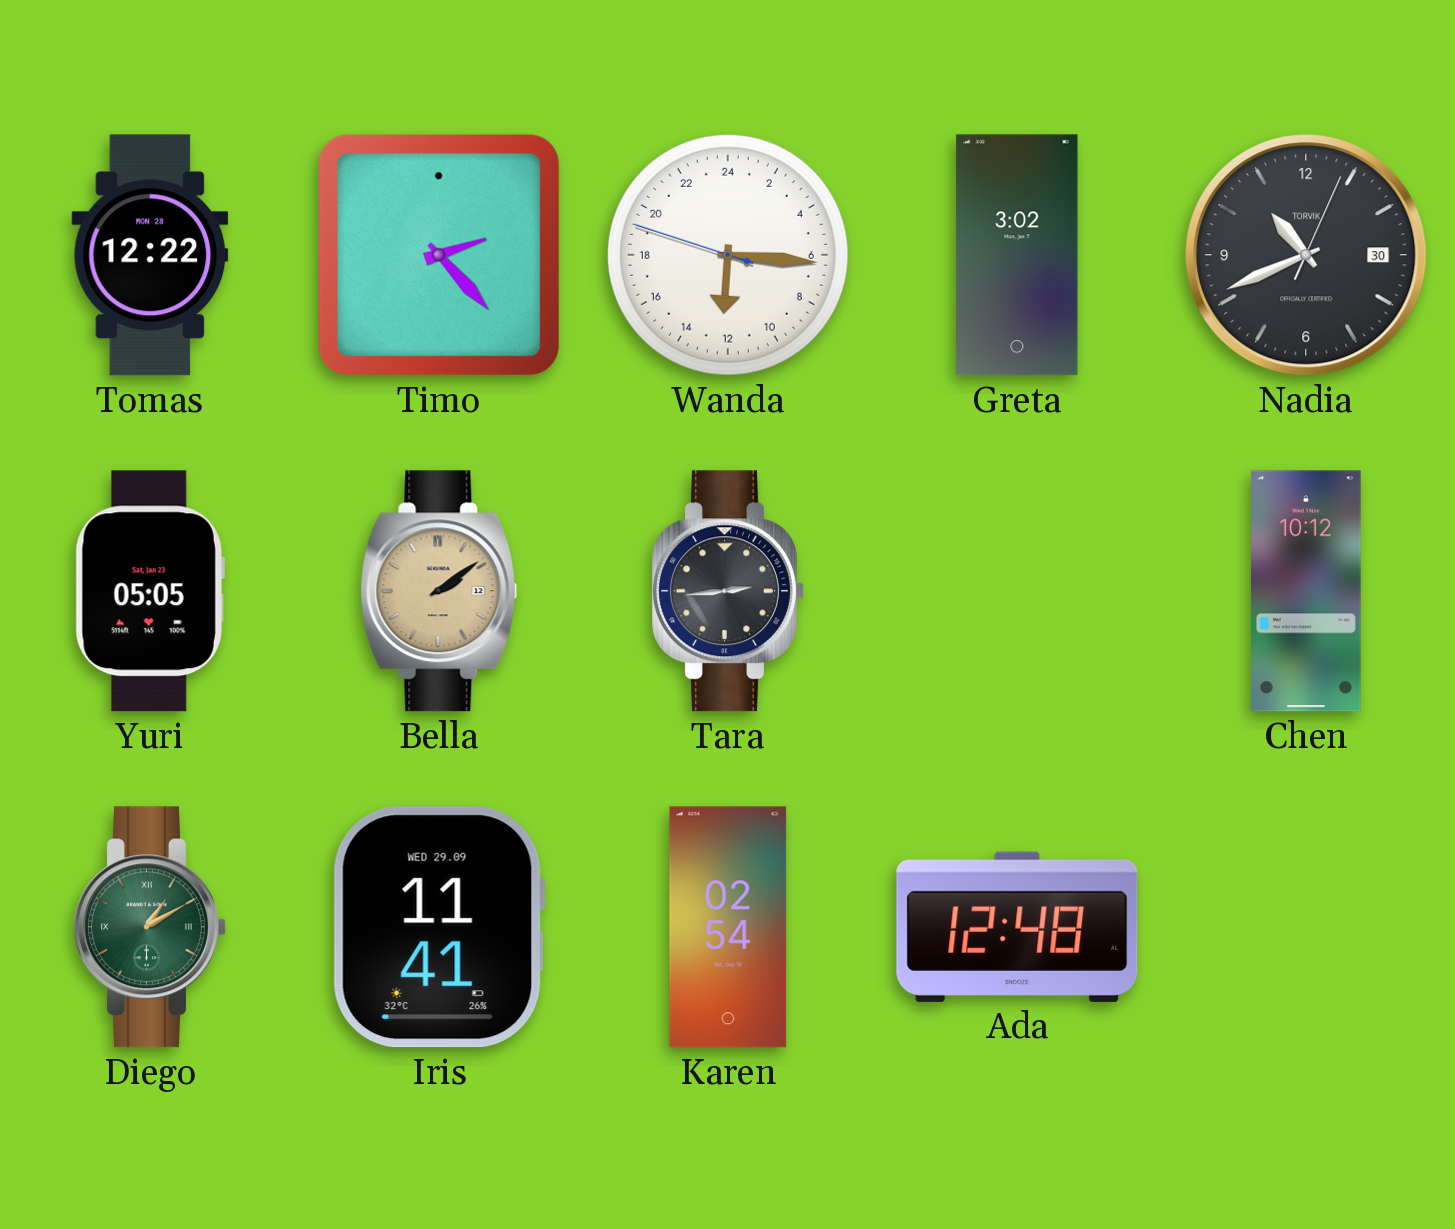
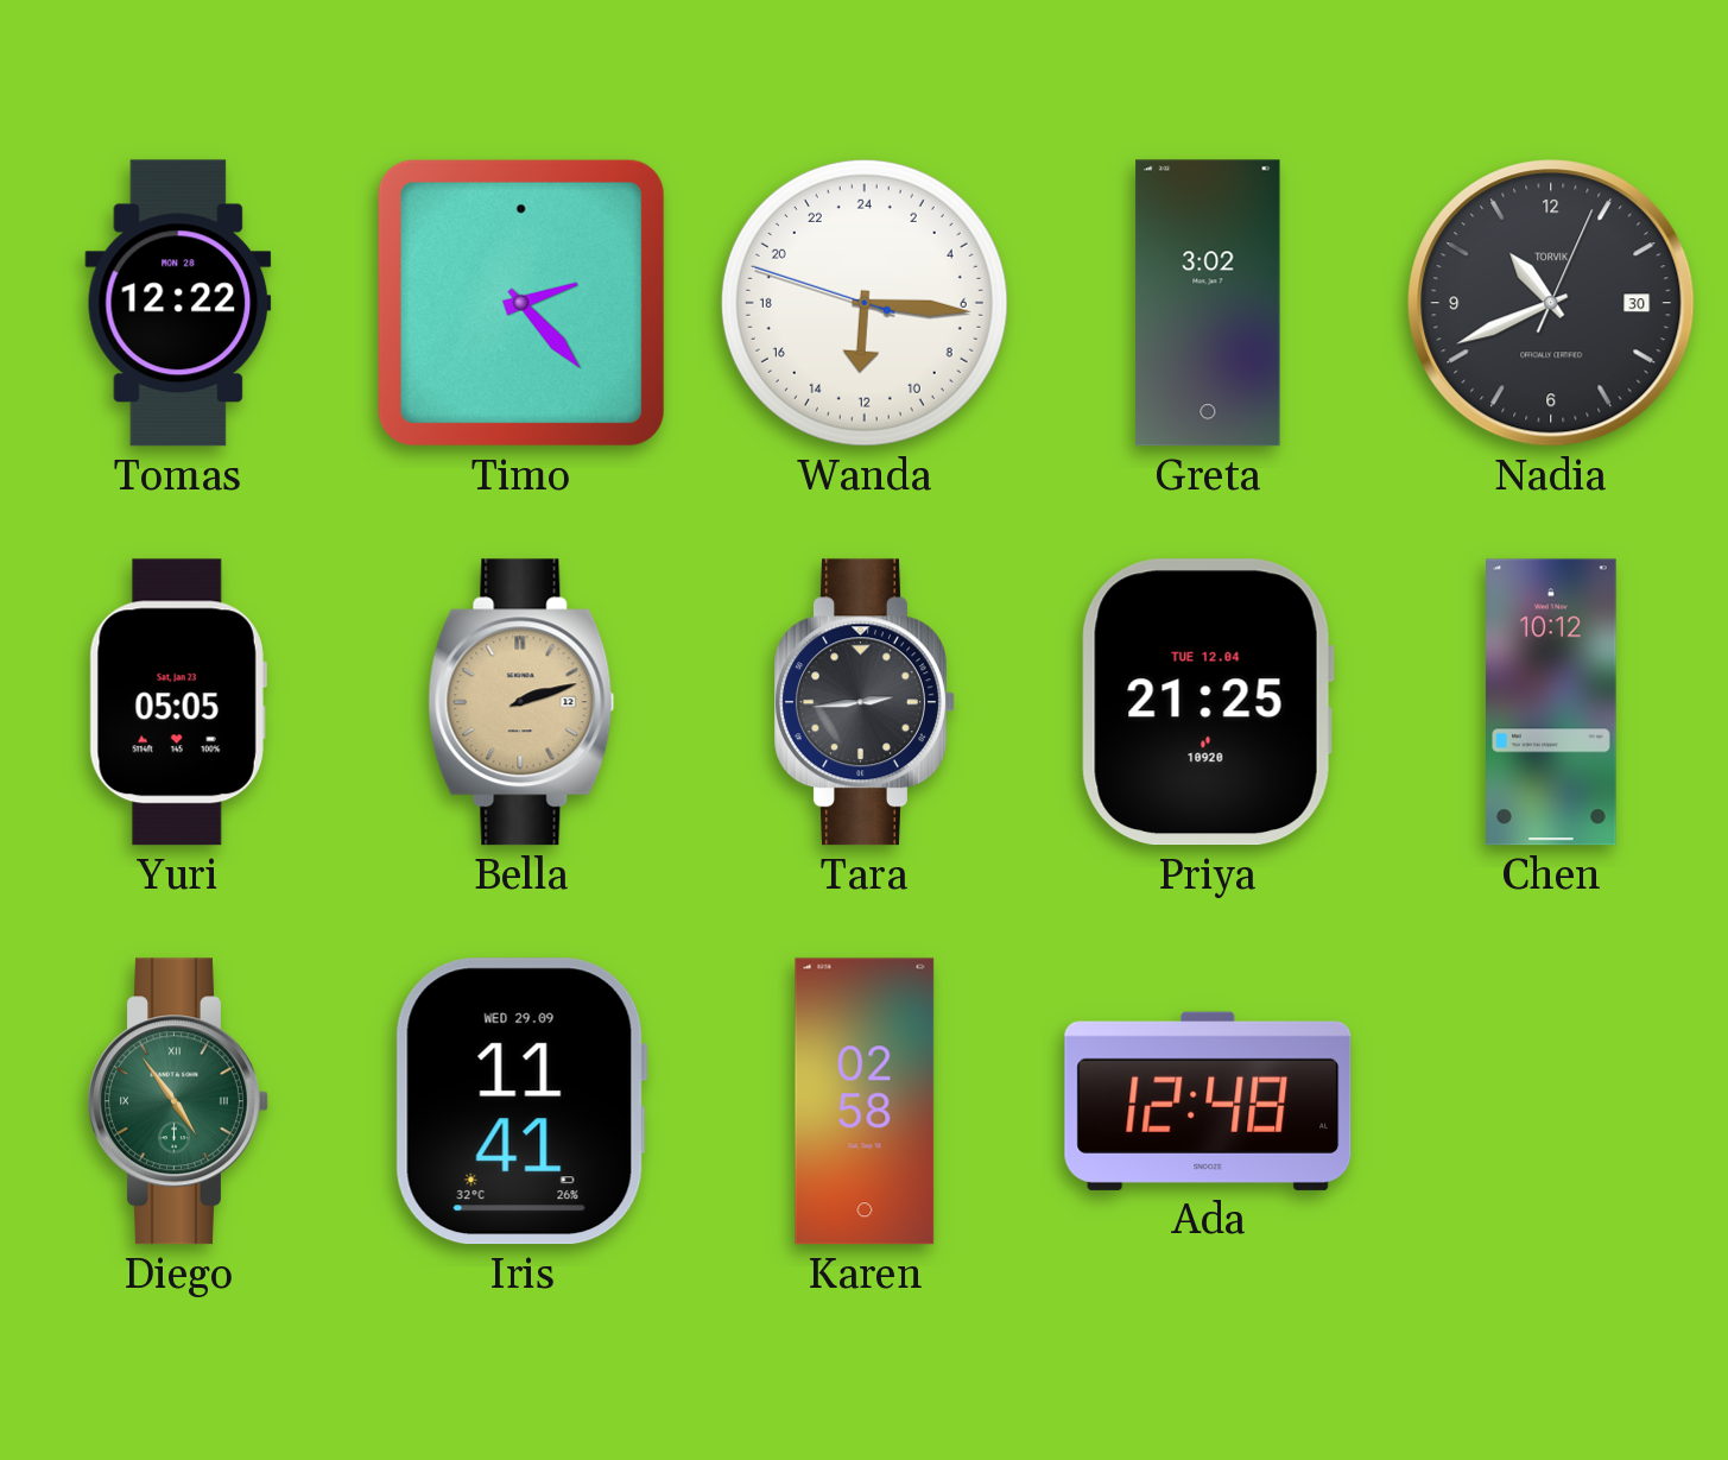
Bella: 2:09 -> 2:12 (521, 702)
Priya: none -> 21:25 (1208, 702)
Diego: 1:10 -> 4:54 (178, 1101)
Karen: 02:54 -> 02:58 (865, 1101)
